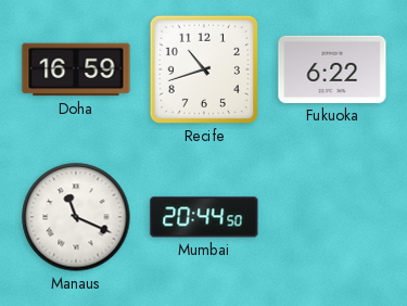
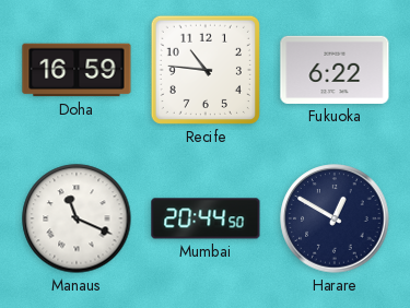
Recife: 10:42 -> 10:46 (206, 70)
Harare: none -> 12:50 (335, 218)
